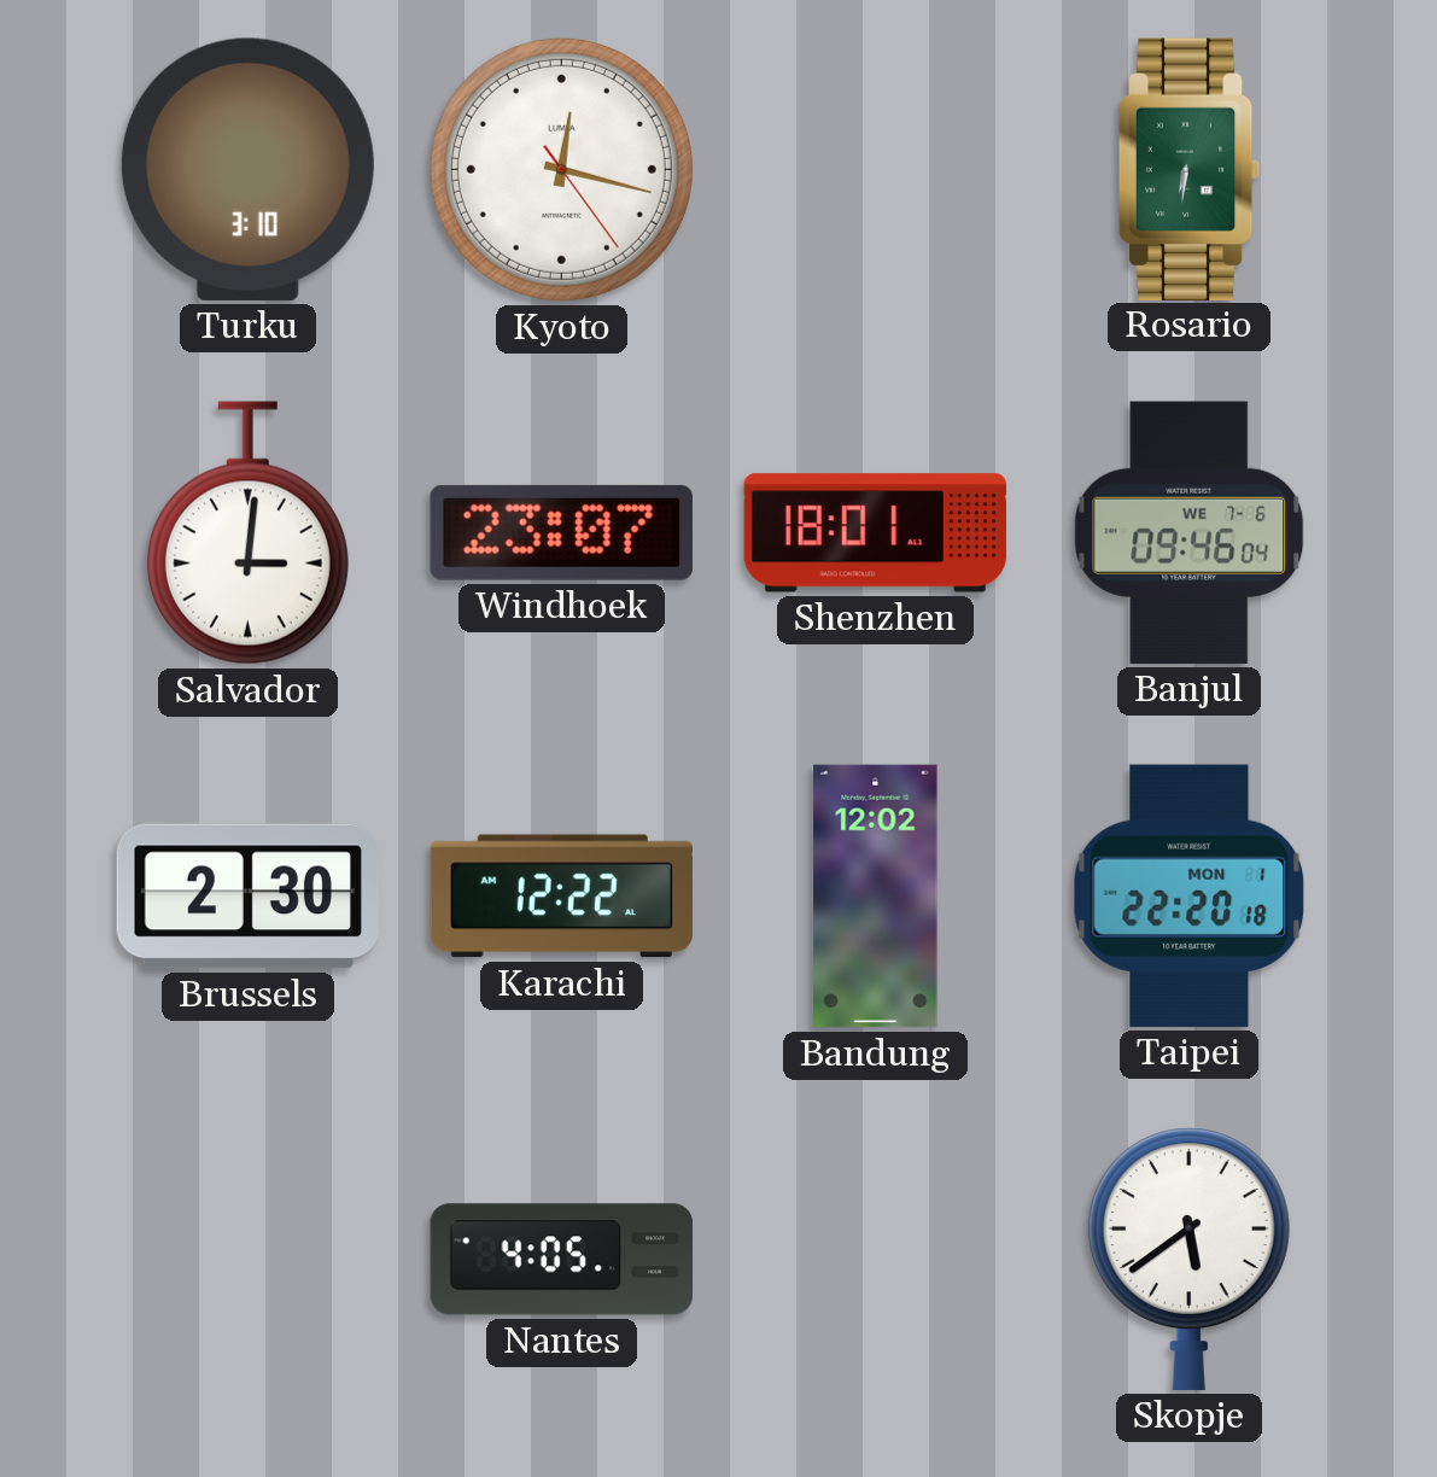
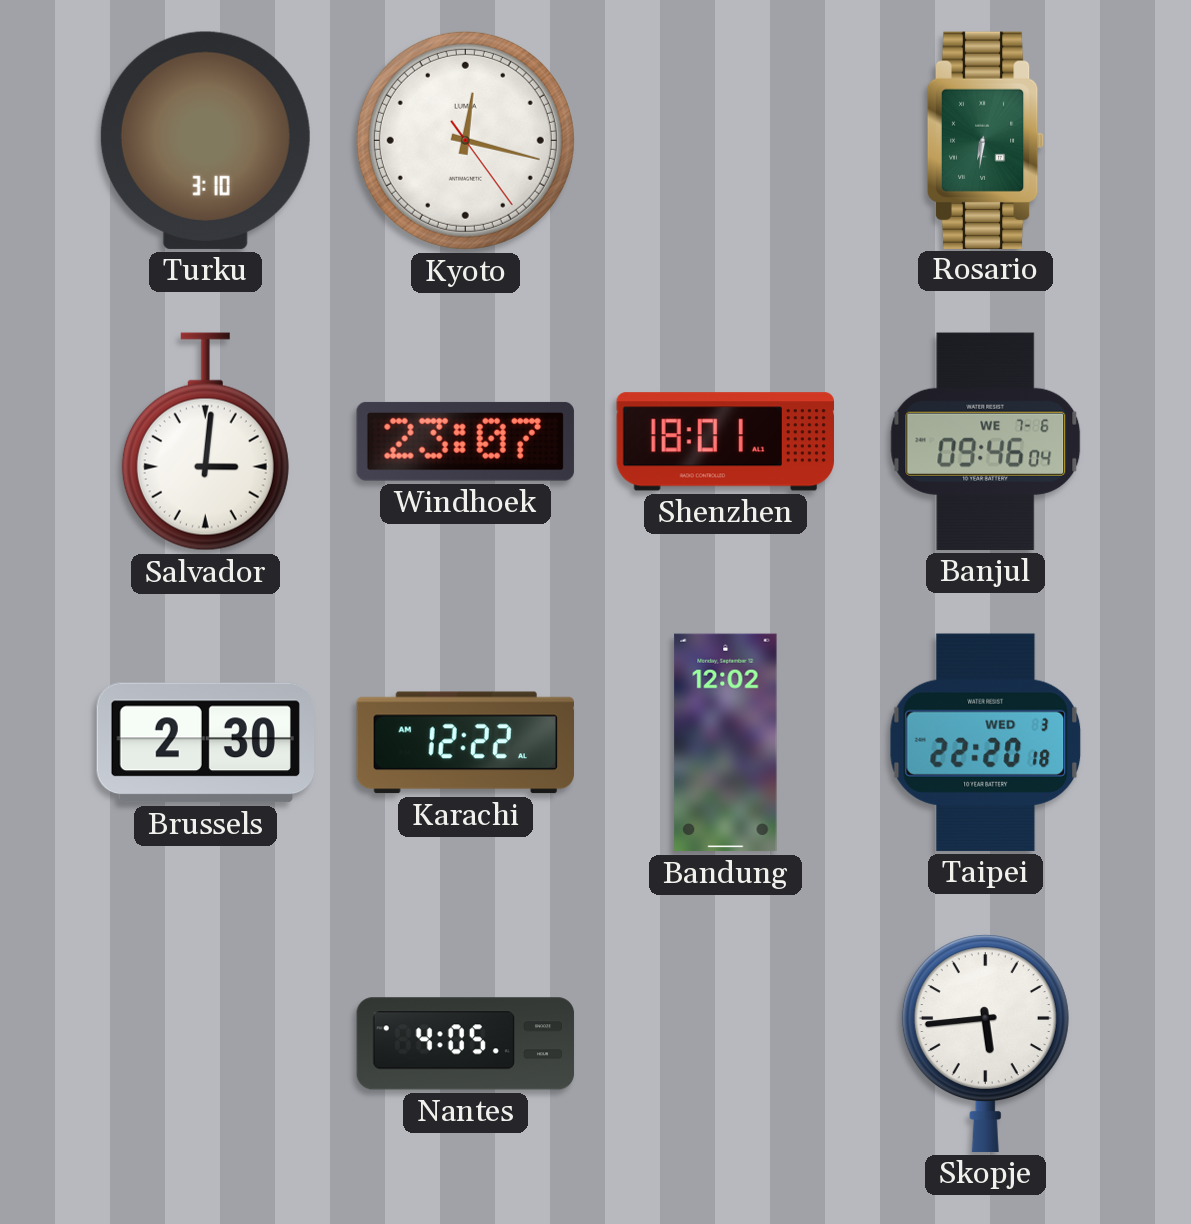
Taipei date: MON 1 -> WED 3 (986, 742)
Skopje: 5:39 -> 5:44 (985, 1043)
